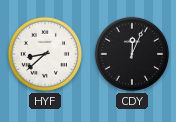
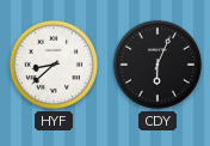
CDY: 12:04 -> 6:04 (157, 65)
